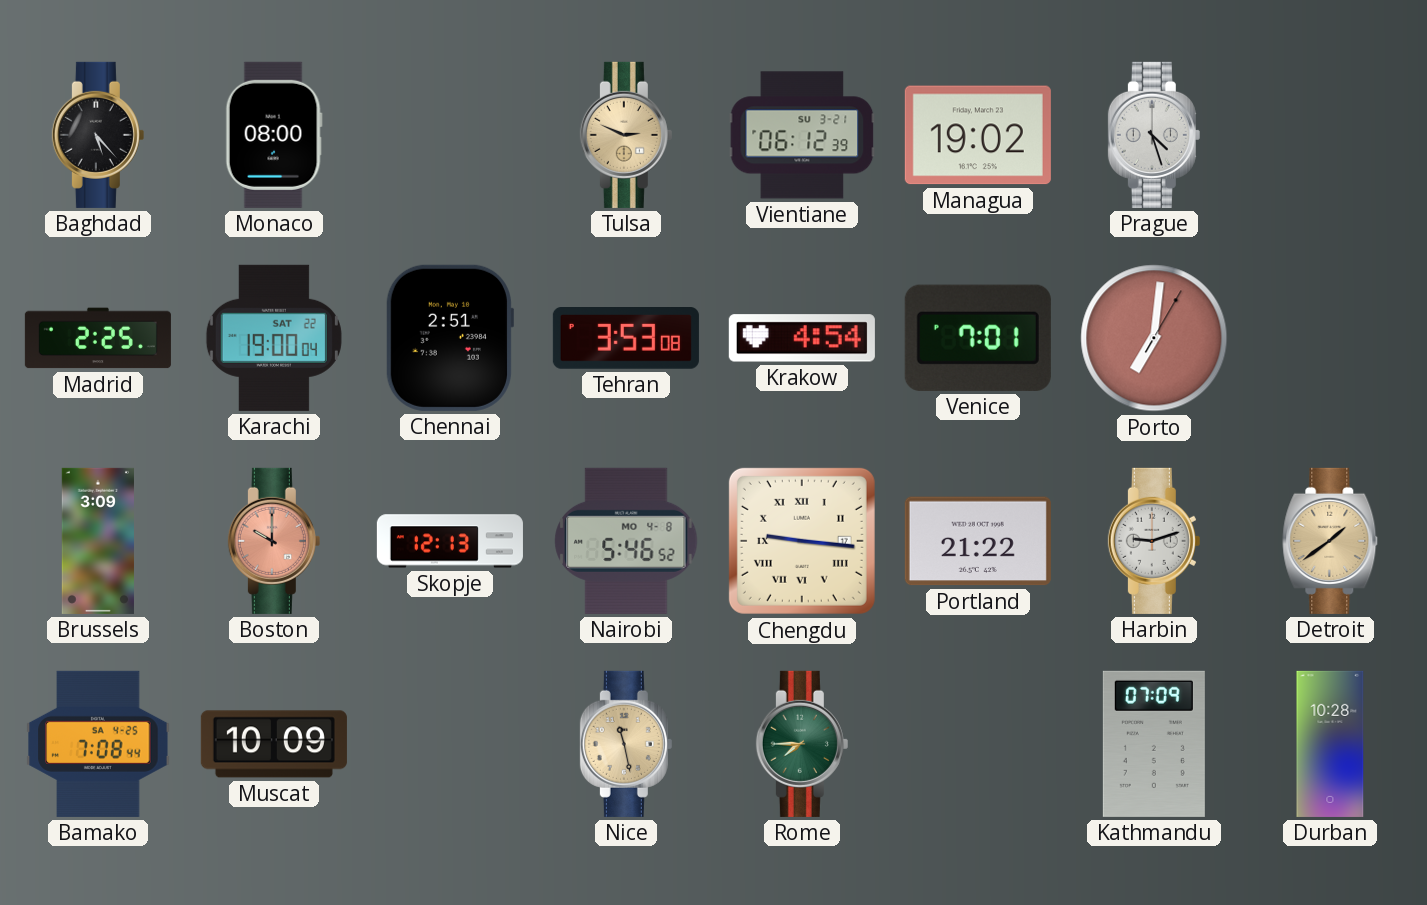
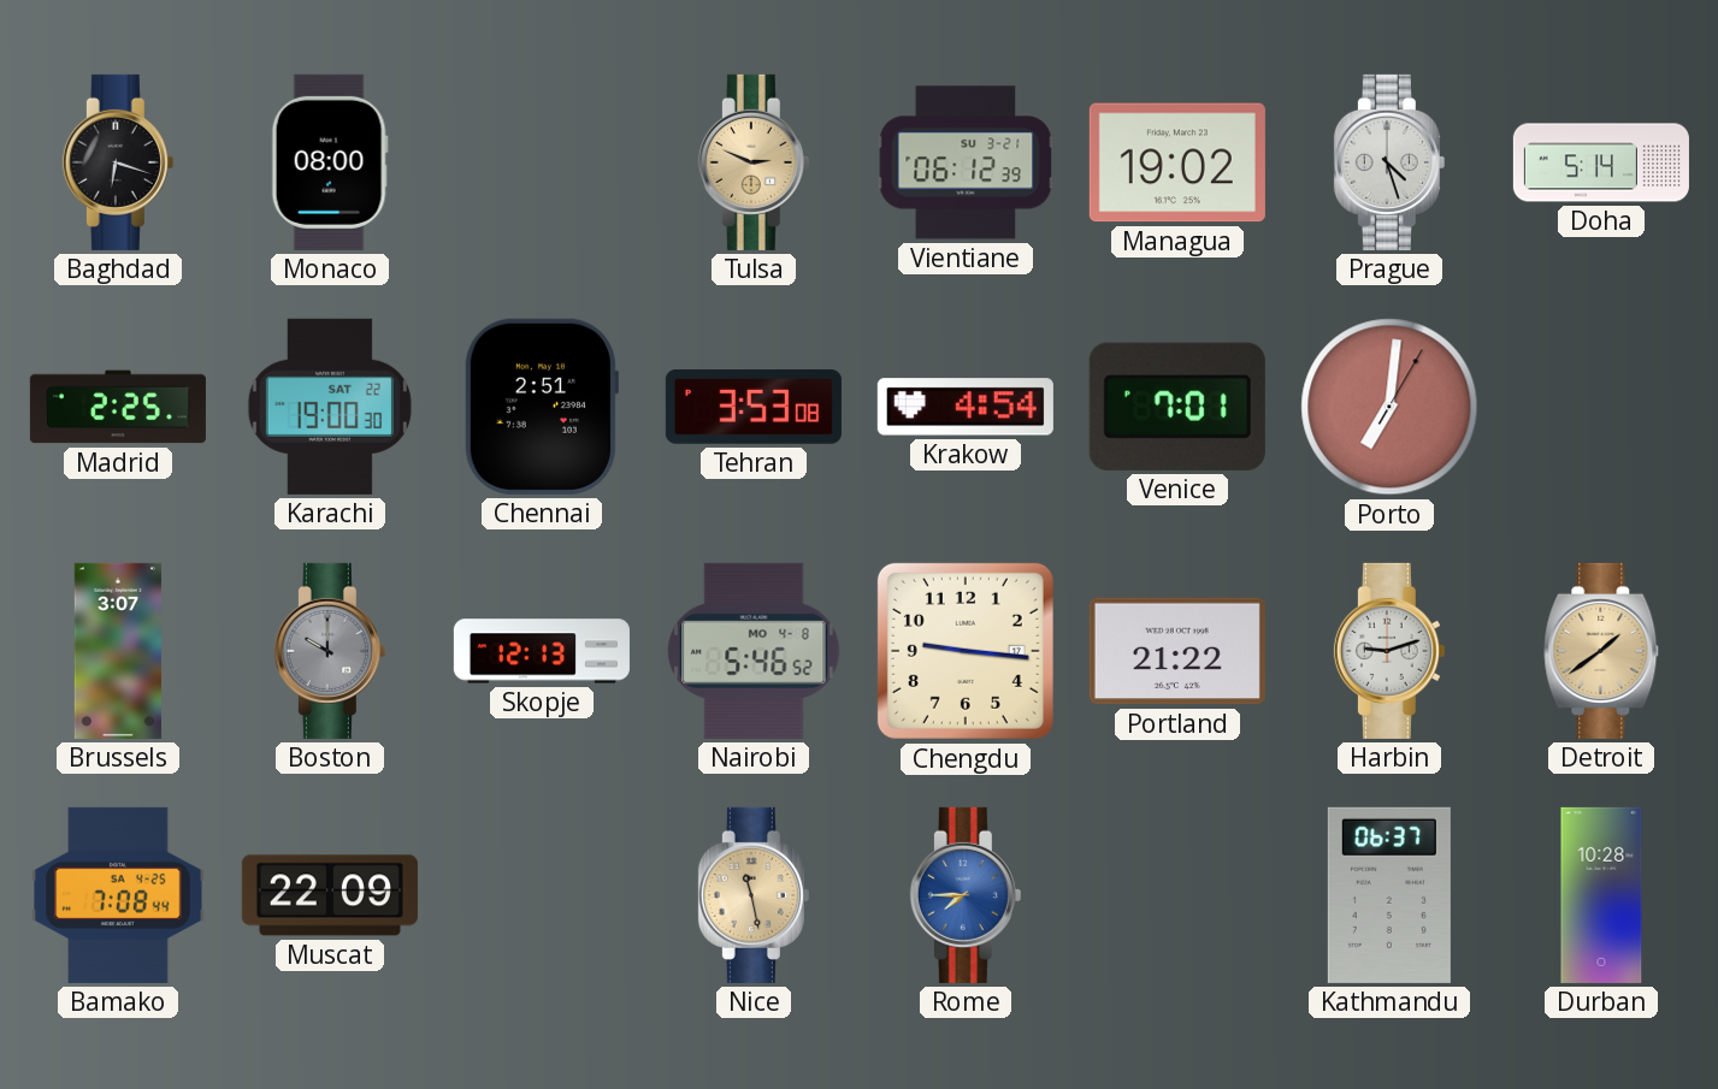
Baghdad: 5:23 -> 6:18 (118, 162)
Doha: none -> 5:14 (1601, 162)
Karachi: 19:00:04 -> 19:00:30 (330, 407)
Brussels: 3:09 -> 3:07 (118, 651)
Boston dial: salmon -> grey (330, 651)
Chengdu numerals: Roman -> Arabic (966, 651)
Muscat: 10:09 -> 22:09 (330, 895)
Rome dial: green -> blue (966, 895)
Kathmandu: 07:09 -> 06:37 (1389, 895)
